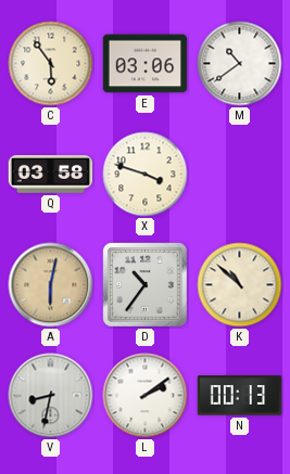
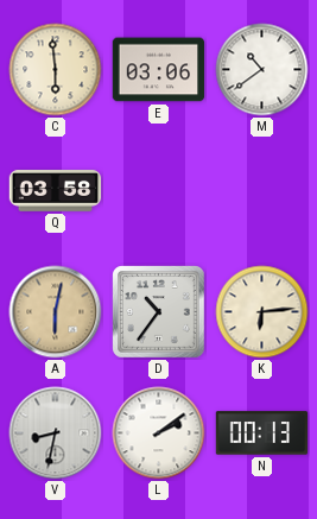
C: 5:54 -> 5:59 (56, 70)
X: 3:48 -> none (146, 175)
K: 10:52 -> 6:14 (262, 312)
